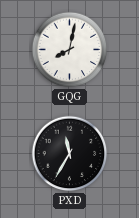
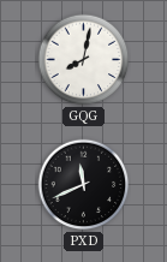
PXD: 11:35 -> 11:41 (84, 185)
